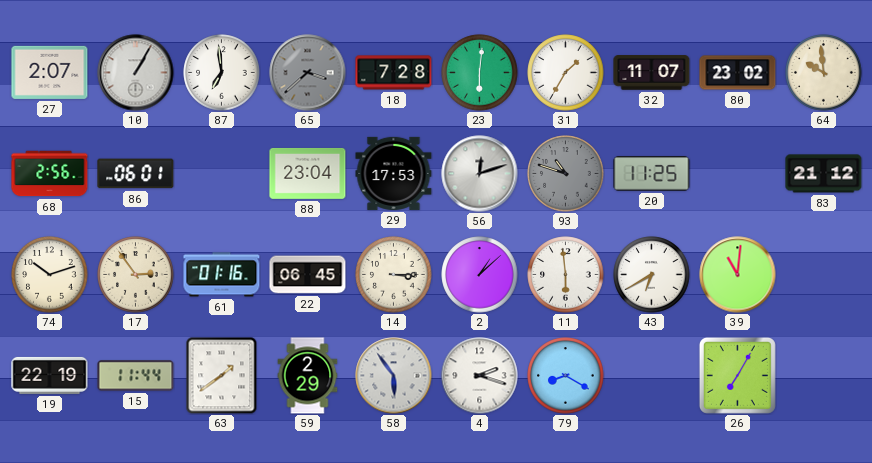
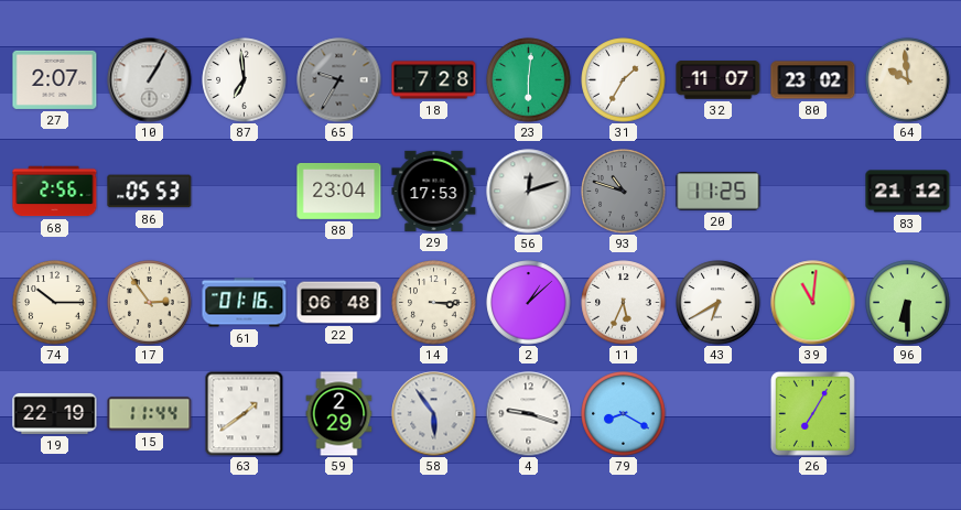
65: 3:38 -> 9:35 (339, 80)
86: 06:01 -> 05:53 (150, 192)
74: 10:12 -> 10:15 (55, 303)
22: 06:45 -> 06:48 (339, 303)
11: 5:59 -> 5:34 (624, 303)
96: none -> 6:30 (908, 303)
4: 2:18 -> 9:18 (529, 414)
